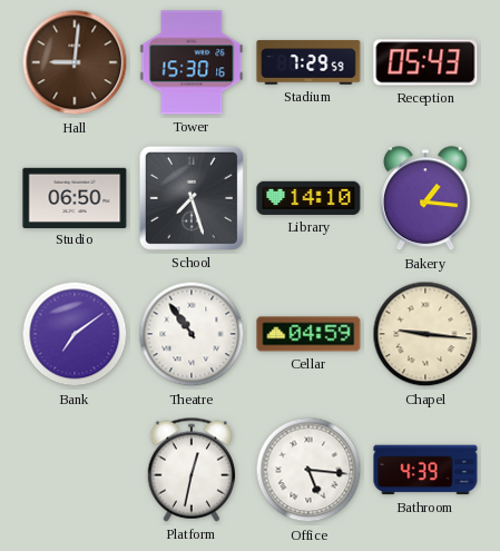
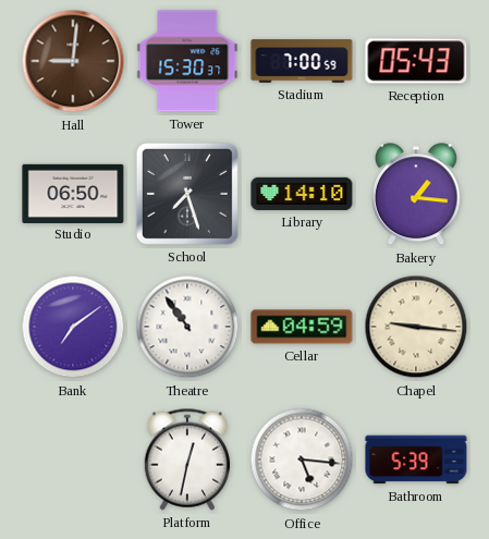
Tower: 15:30:16 -> 15:30:37 (187, 61)
Stadium: 7:29 -> 7:00 (302, 61)
Bathroom: 4:39 -> 5:39 (416, 460)
